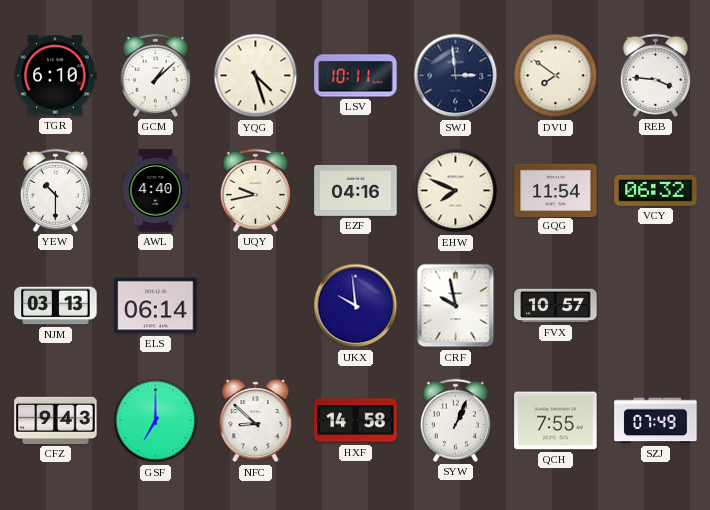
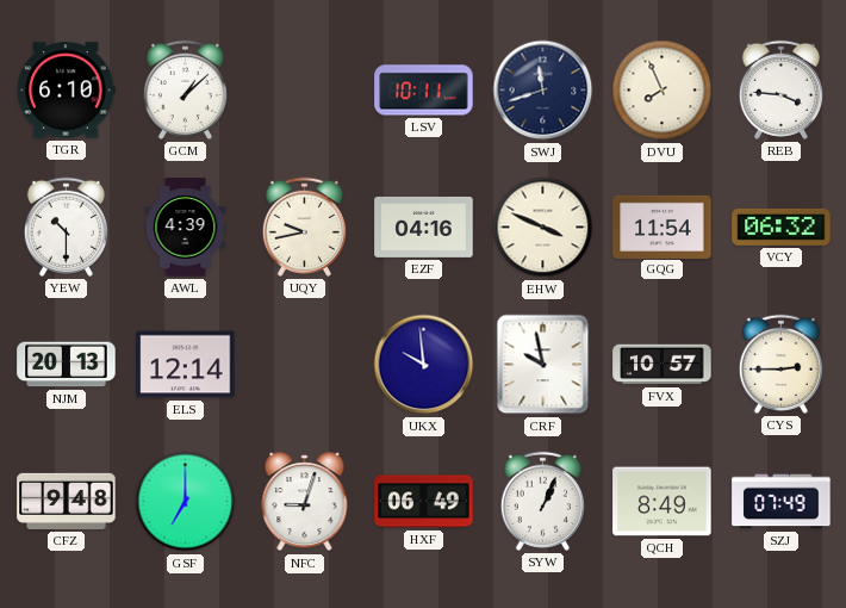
YQG: 4:27 -> none (256, 76)
SWJ: 2:59 -> 11:42 (543, 91)
DVU: 7:51 -> 7:56 (663, 91)
AWL: 4:40 -> 4:39 (186, 228)
EHW: 7:49 -> 3:49 (543, 228)
NJM: 03:13 -> 20:13 (67, 365)
ELS: 06:14 -> 12:14 (186, 365)
CYS: none -> 2:45 (780, 364)
CFZ: 9:43 -> 9:48 (67, 501)
NFC: 8:52 -> 9:03 (305, 502)
HXF: 14:58 -> 06:49 (424, 502)
QCH: 7:55 -> 8:49 (663, 502)
